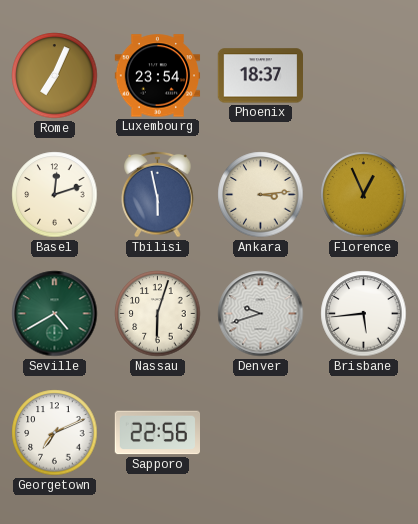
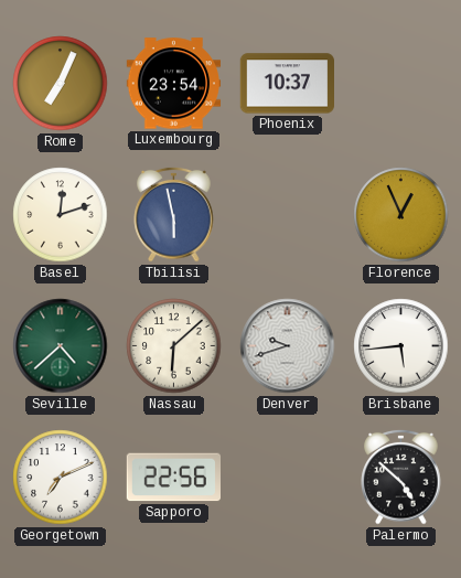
Phoenix: 18:37 -> 10:37 (287, 84)
Ankara: 3:14 -> none (261, 195)
Seville: 4:40 -> 4:38 (61, 346)
Nassau: 6:03 -> 6:08 (174, 346)
Palermo: none -> 4:52 (401, 477)
